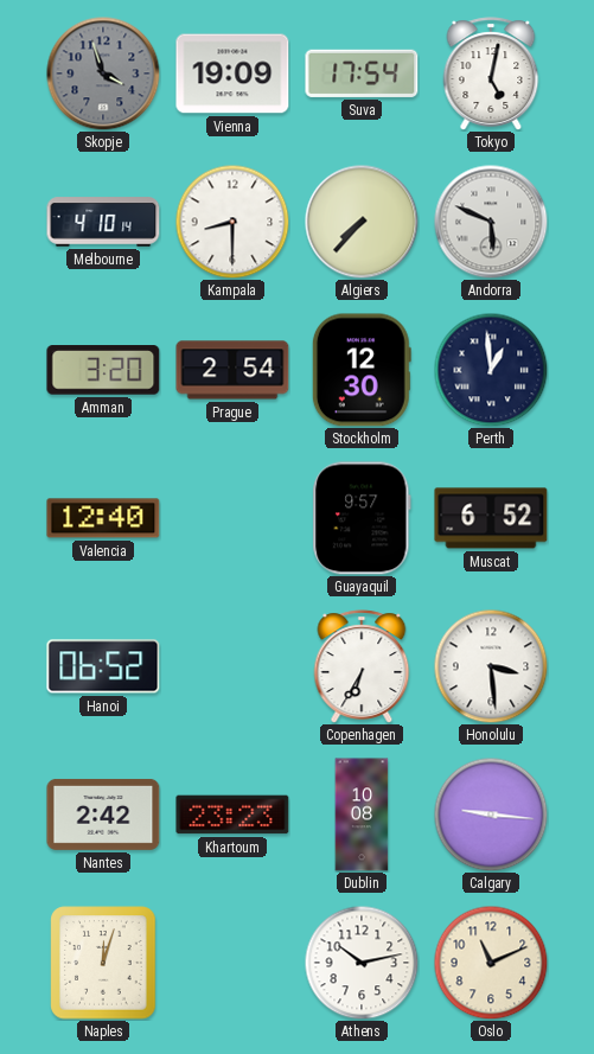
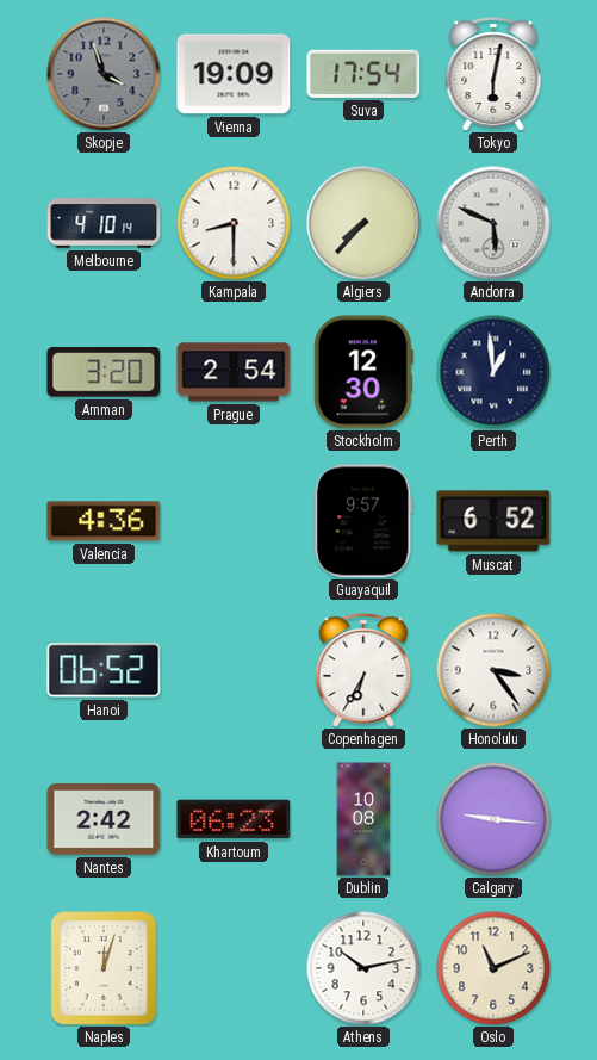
Tokyo: 5:02 -> 6:02 (493, 74)
Valencia: 12:40 -> 4:36 (104, 521)
Honolulu: 3:29 -> 3:24 (493, 670)
Khartoum: 23:23 -> 06:23 (234, 819)
